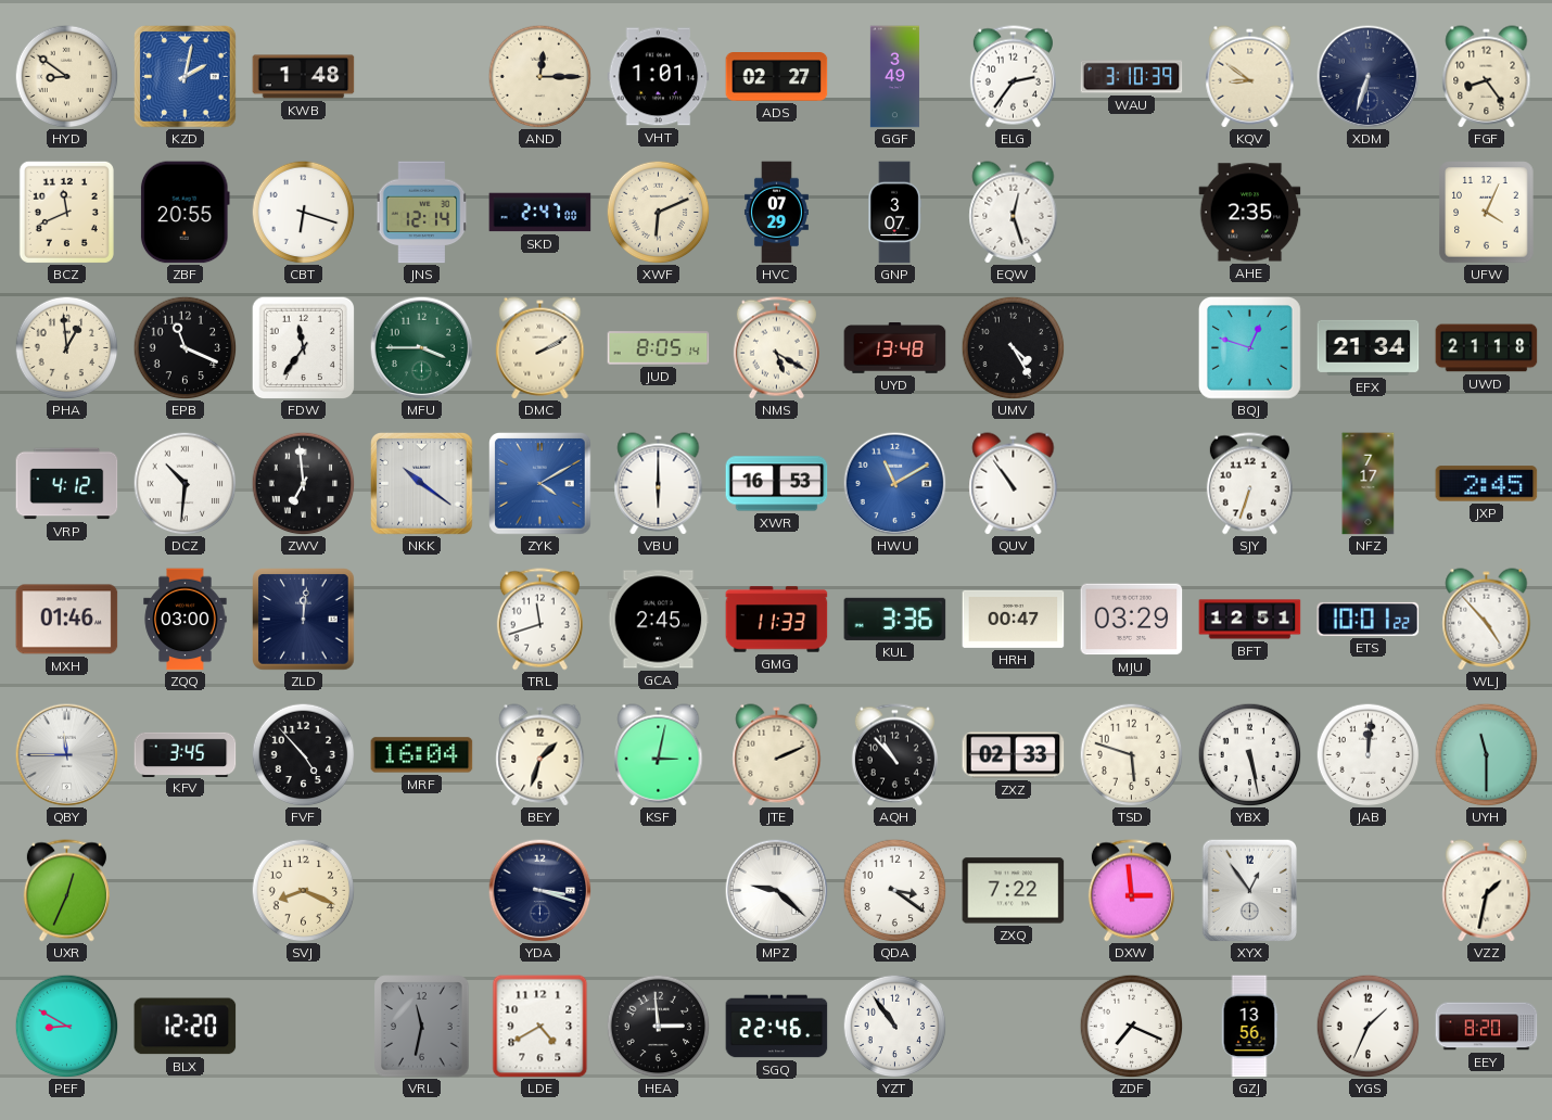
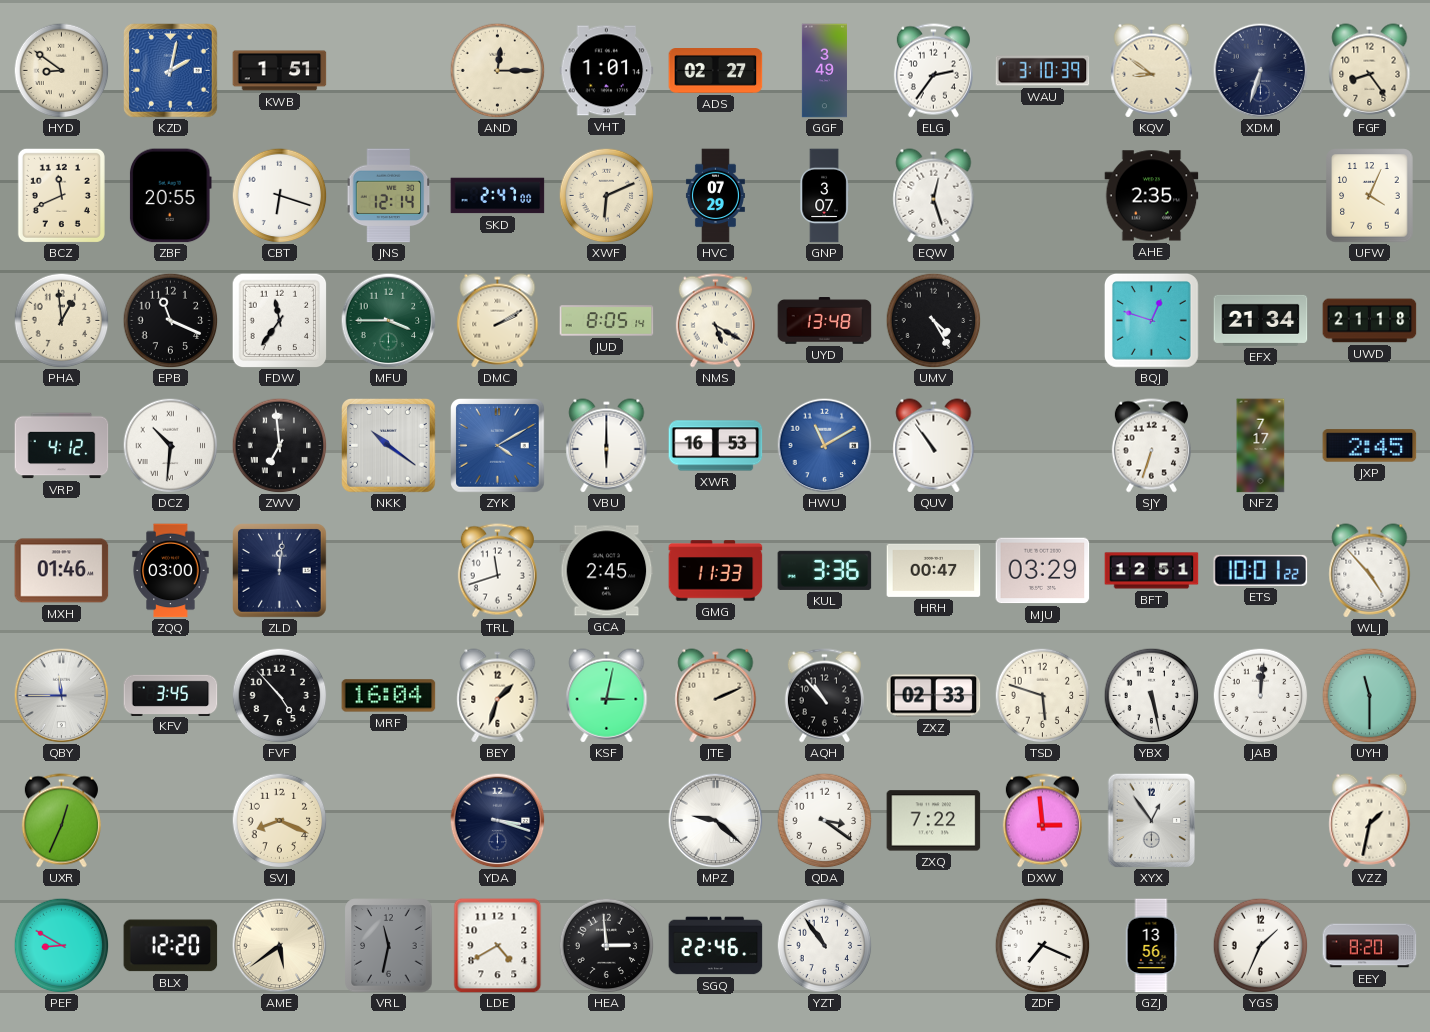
KWB: 1:48 -> 1:51 (280, 71)
AME: none -> 5:39 (279, 945)
